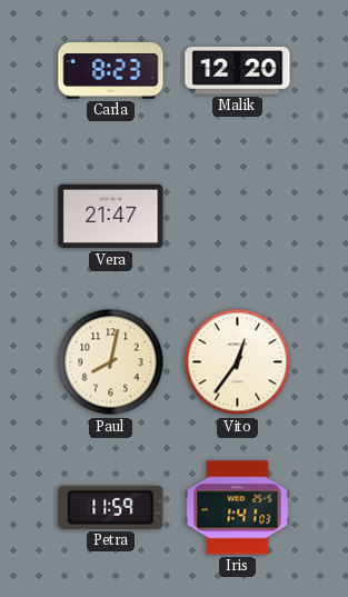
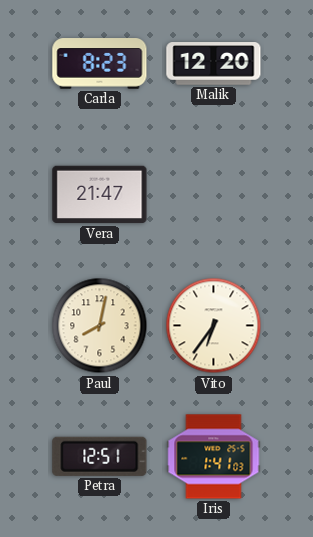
Vito: 12:36 -> 6:36 (214, 326)
Petra: 11:59 -> 12:51 (100, 456)
